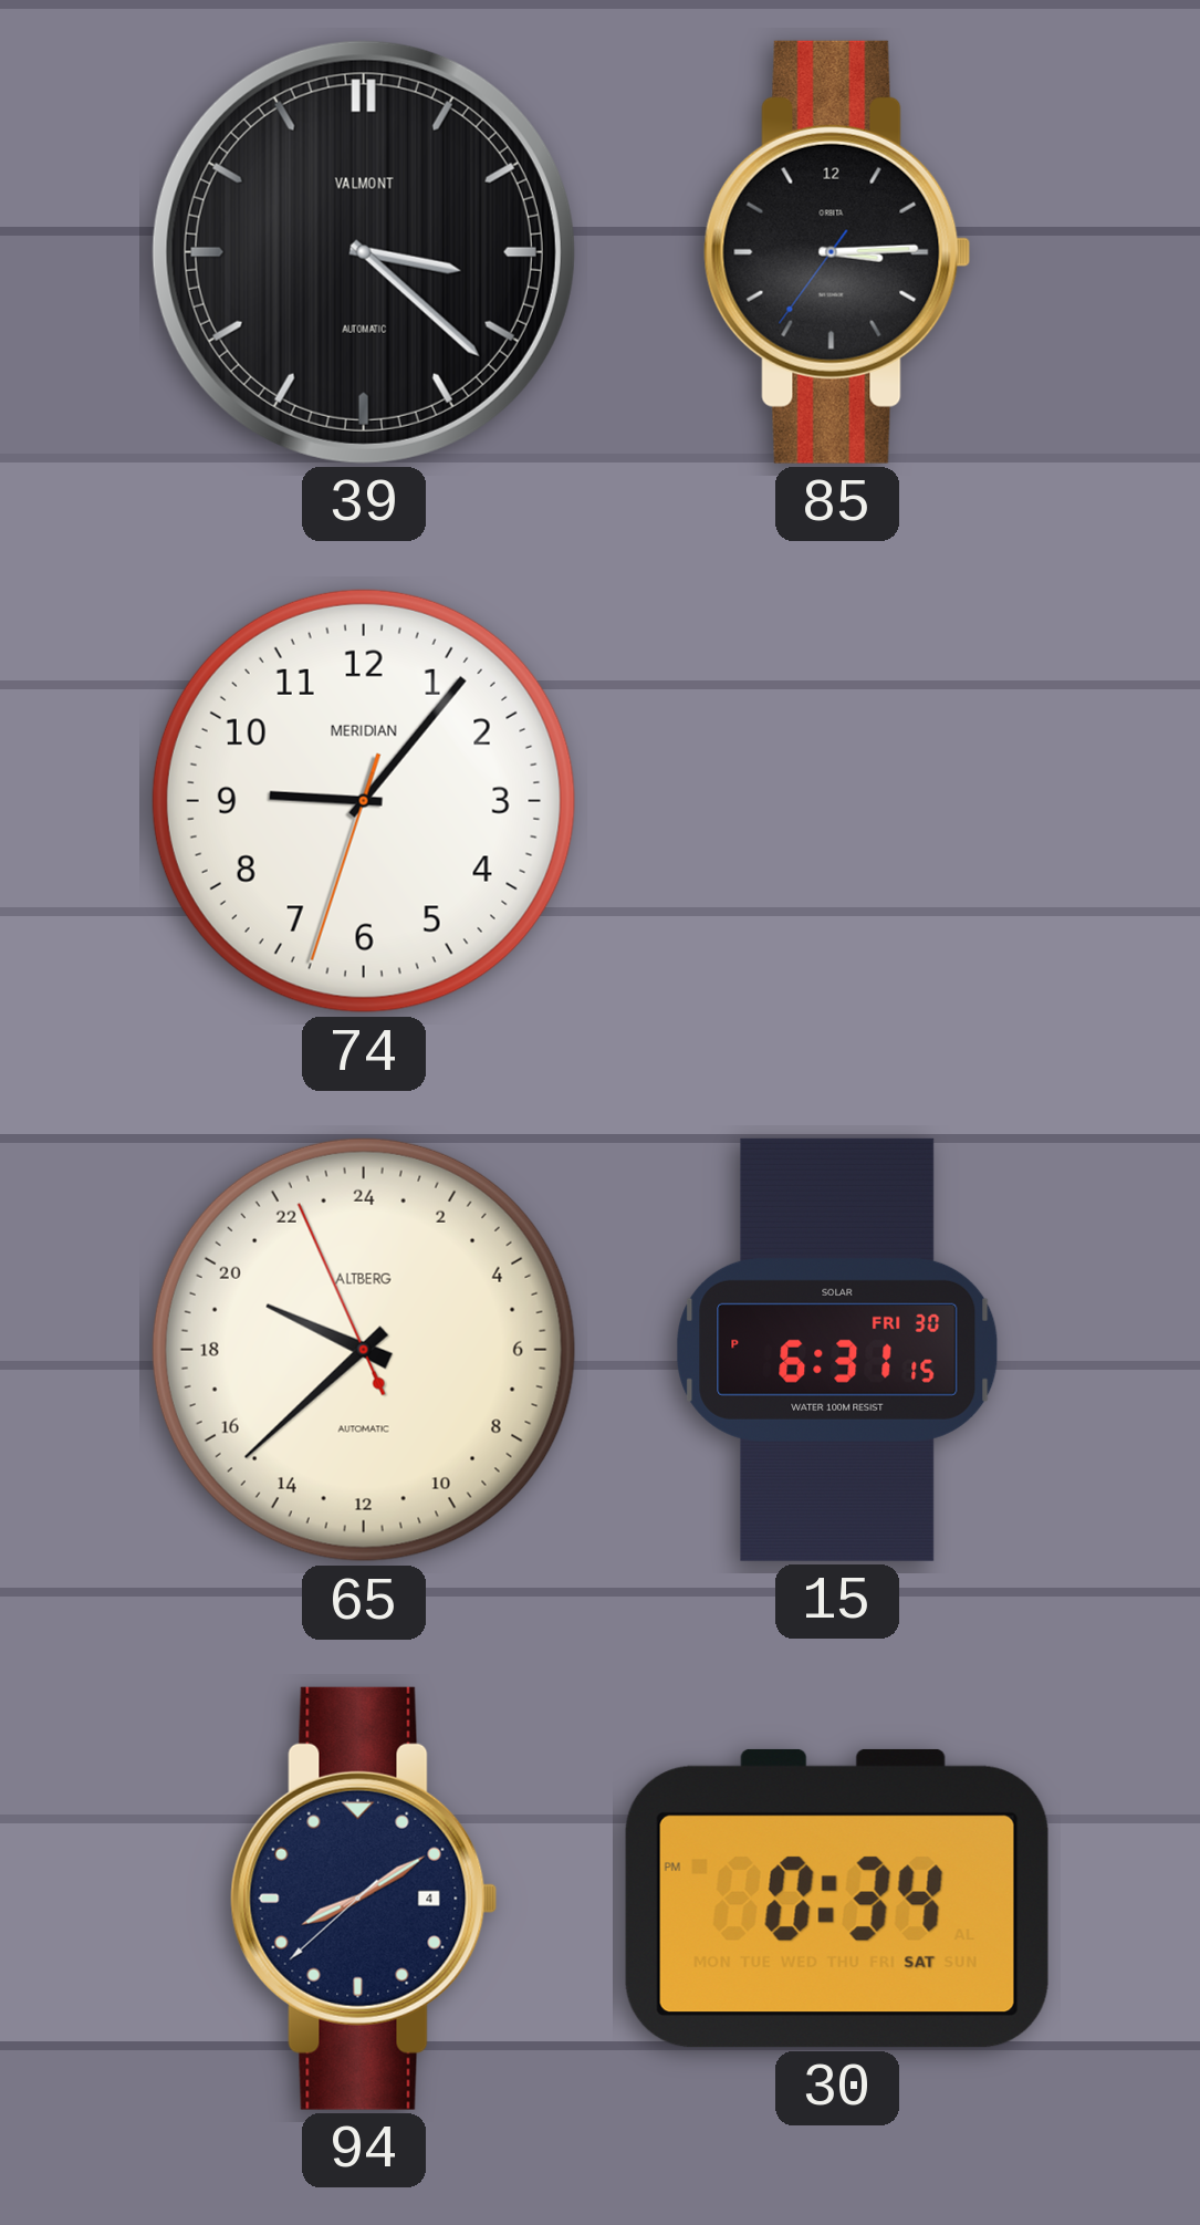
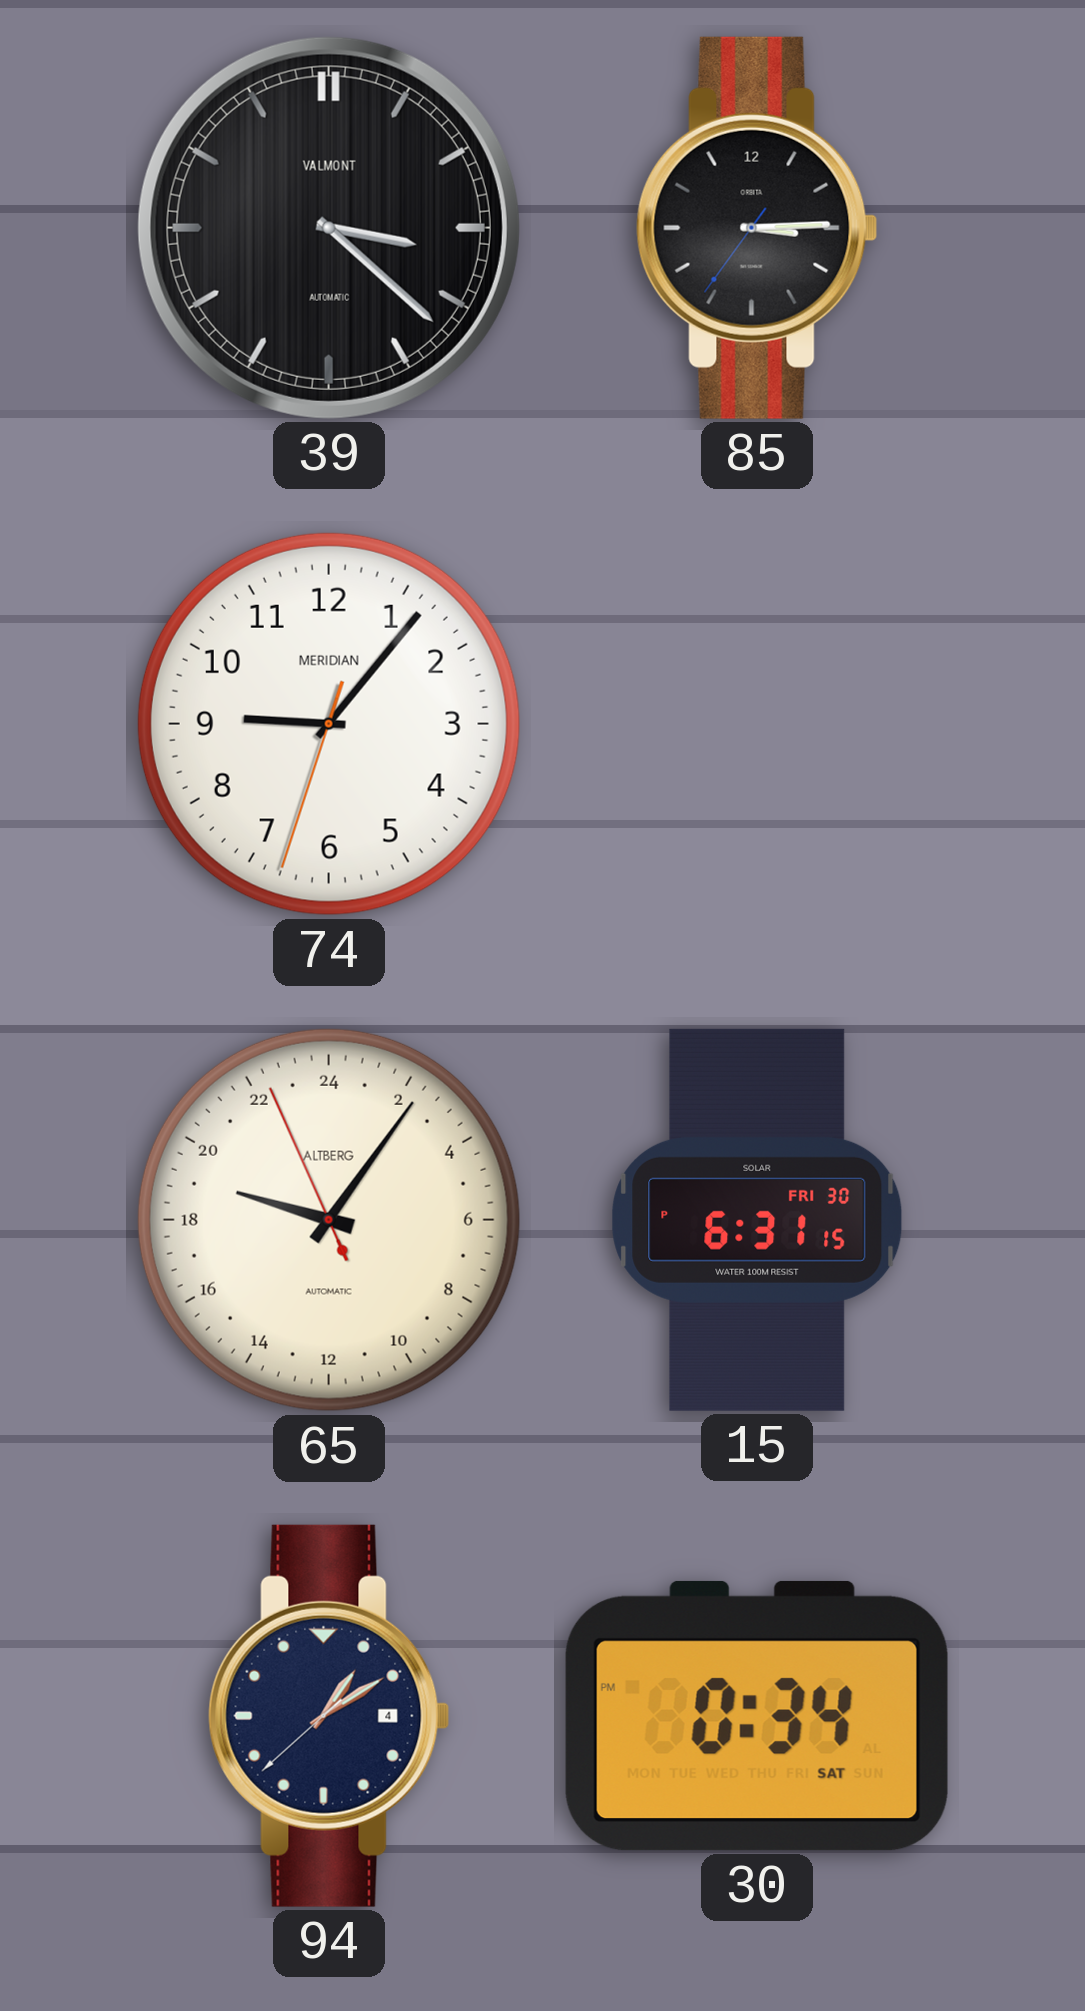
65: 19:37 -> 19:05 (329, 1220)
94: 8:09 -> 1:09 (329, 1716)
